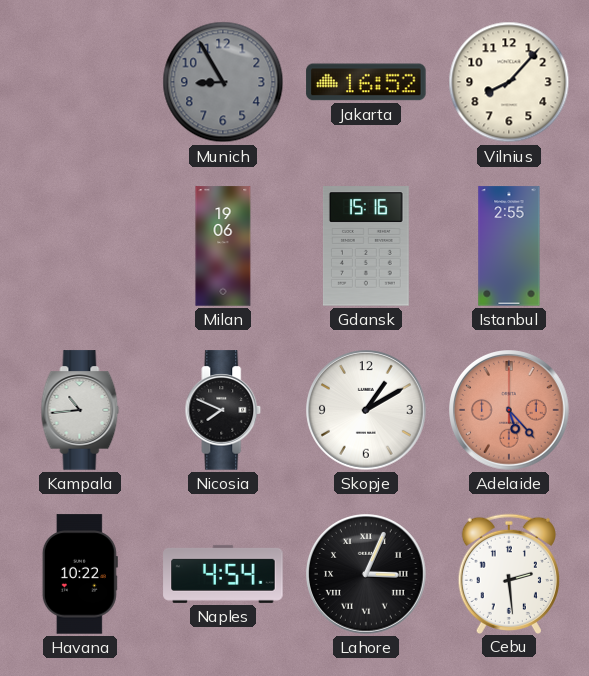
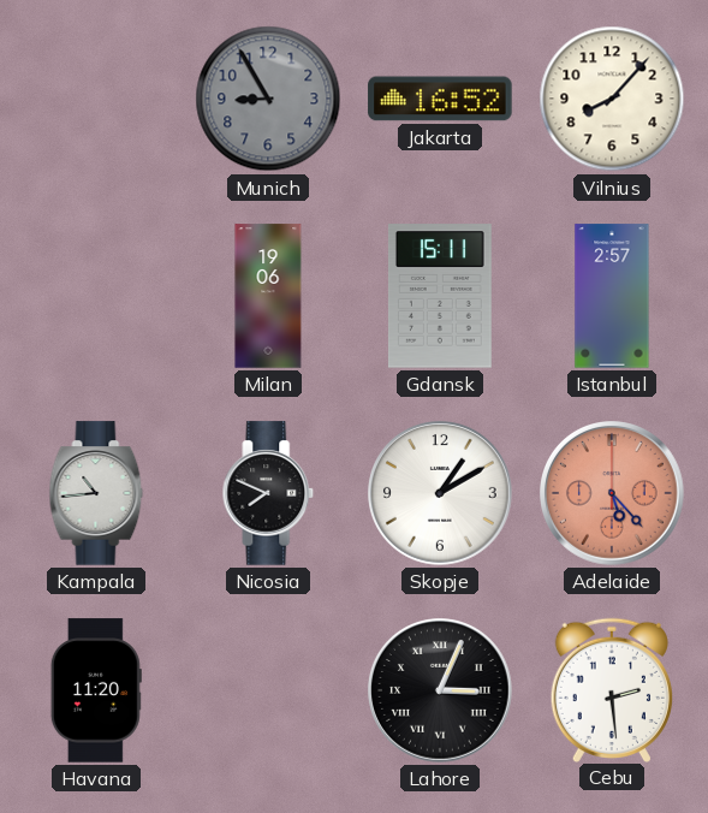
Gdansk: 15:16 -> 15:11 (440, 296)
Istanbul: 2:55 -> 2:57 (612, 296)
Havana: 10:22 -> 11:20 (96, 690)
Naples: 4:54 -> none (223, 574)
